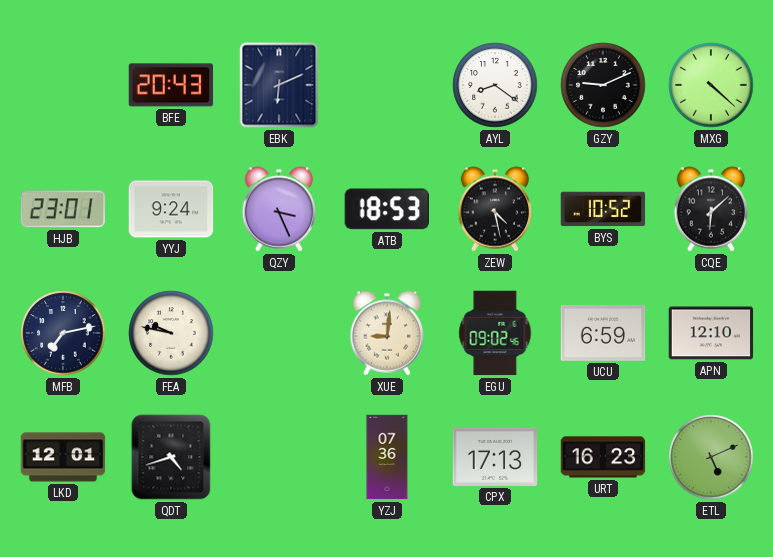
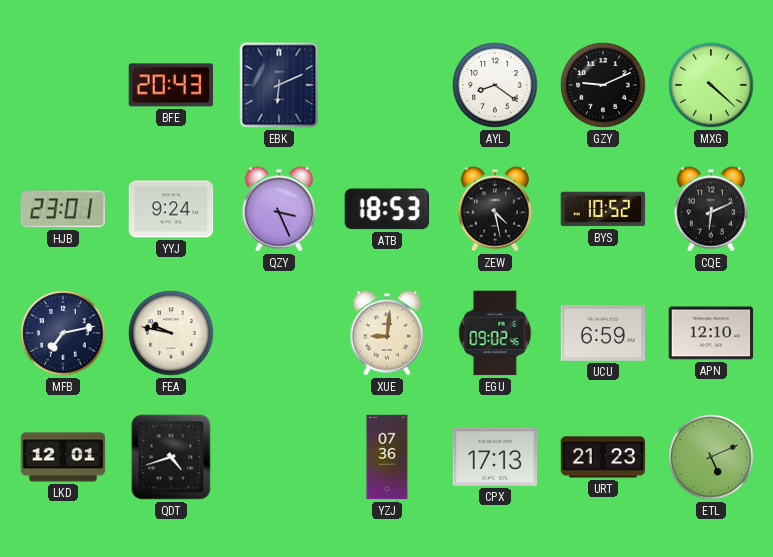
CQE: 6:08 -> 6:11 (711, 209)
URT: 16:23 -> 21:23 (603, 457)
